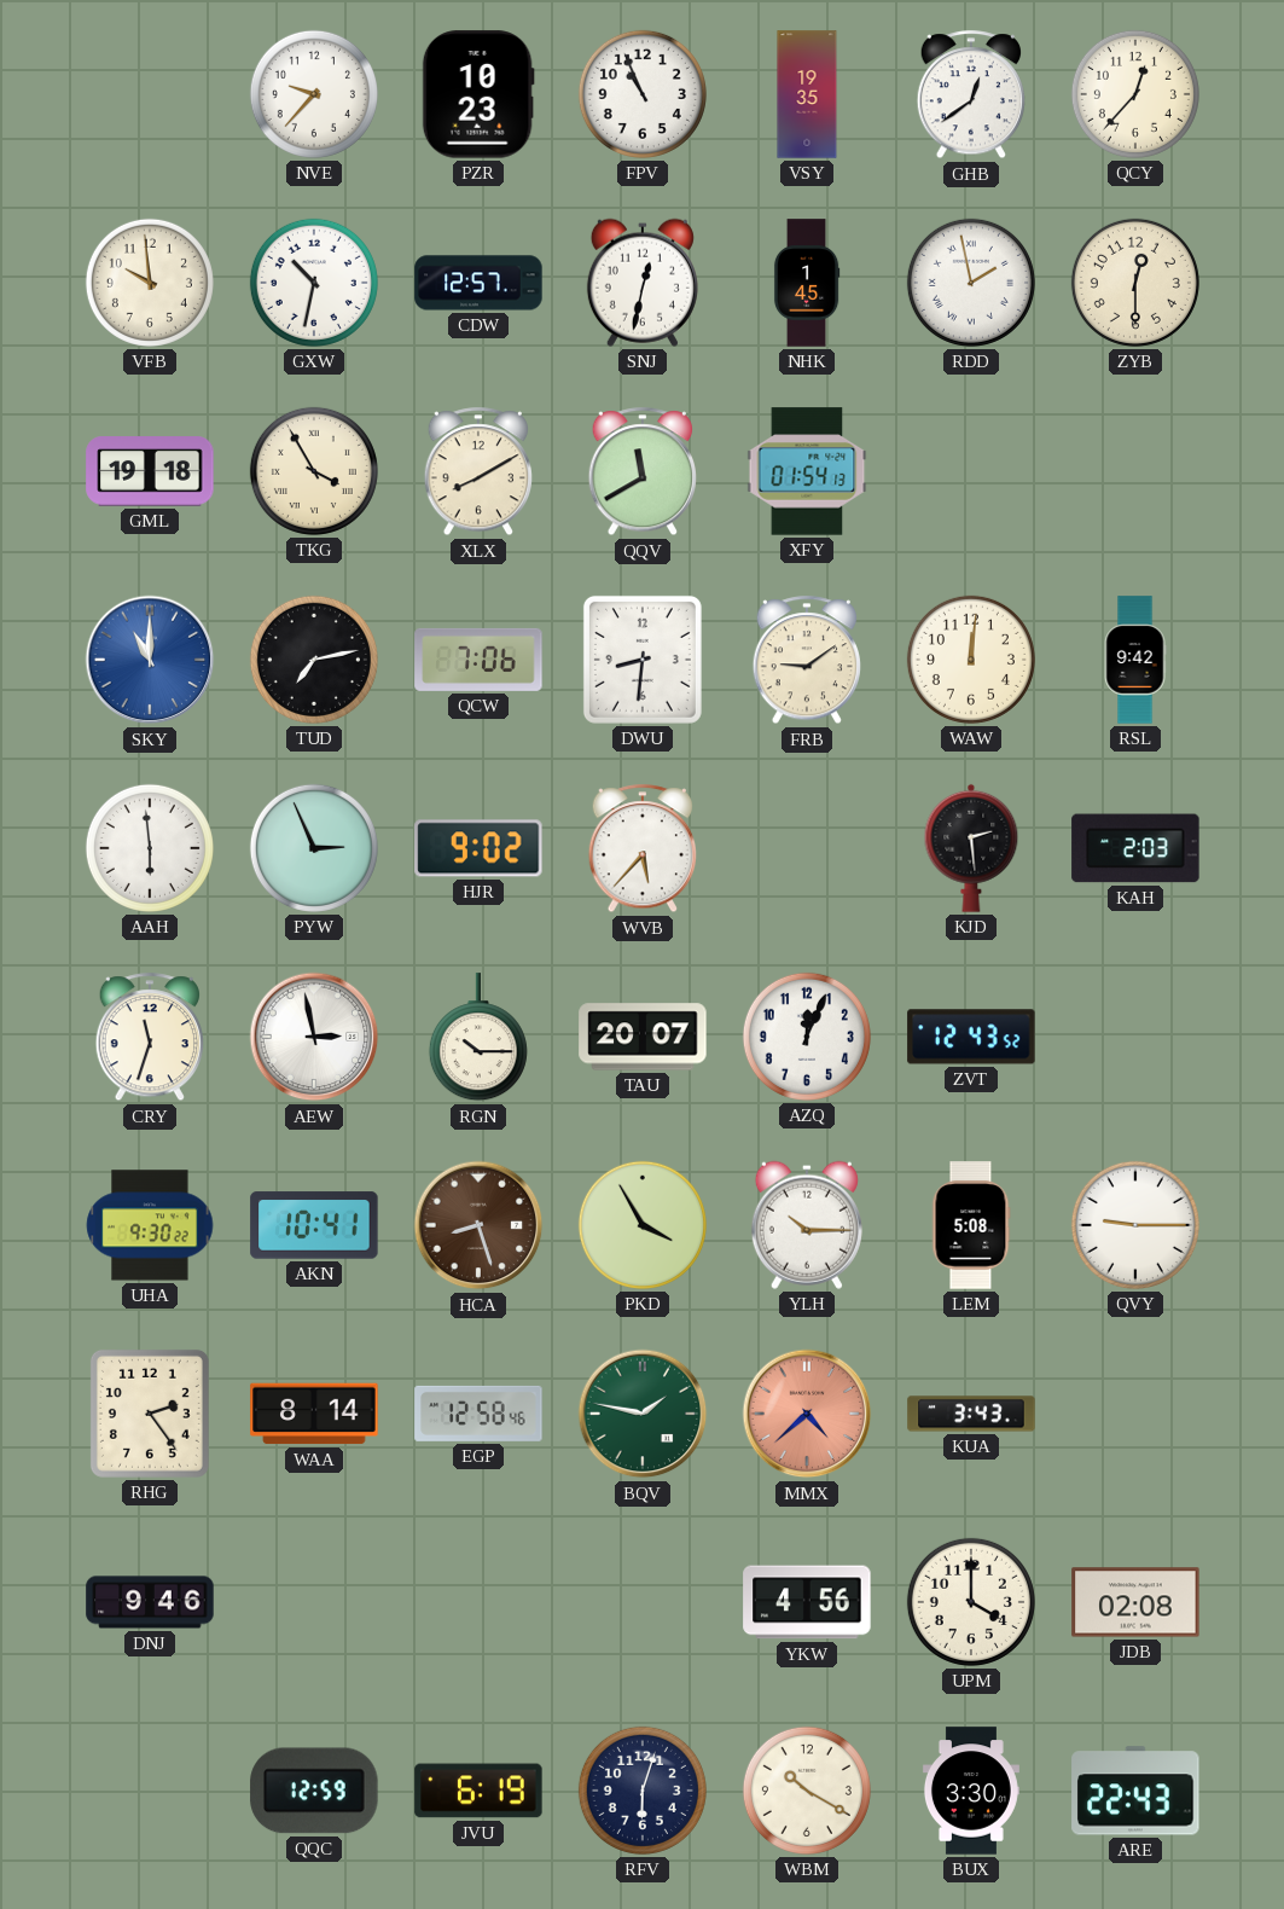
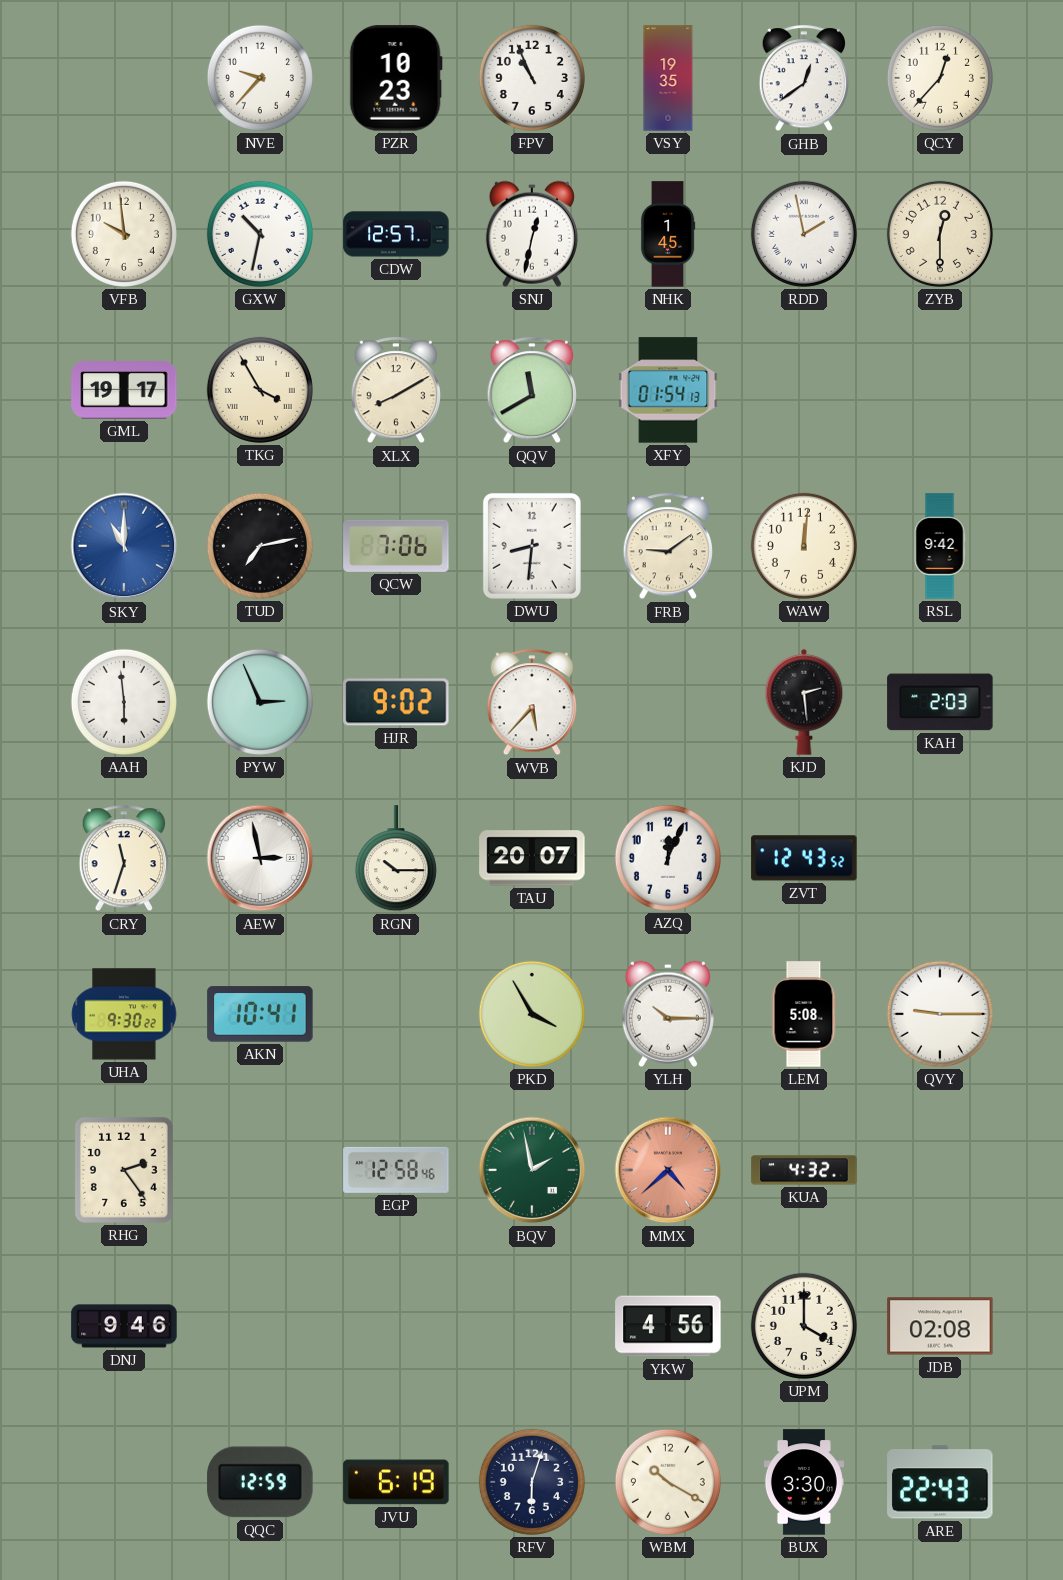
GML: 19:18 -> 19:17 (124, 390)
HCA: 8:27 -> none (478, 1225)
WAA: 8:14 -> none (314, 1414)
BQV: 1:47 -> 1:58 (532, 1170)
KUA: 3:43 -> 4:32 (804, 1170)
